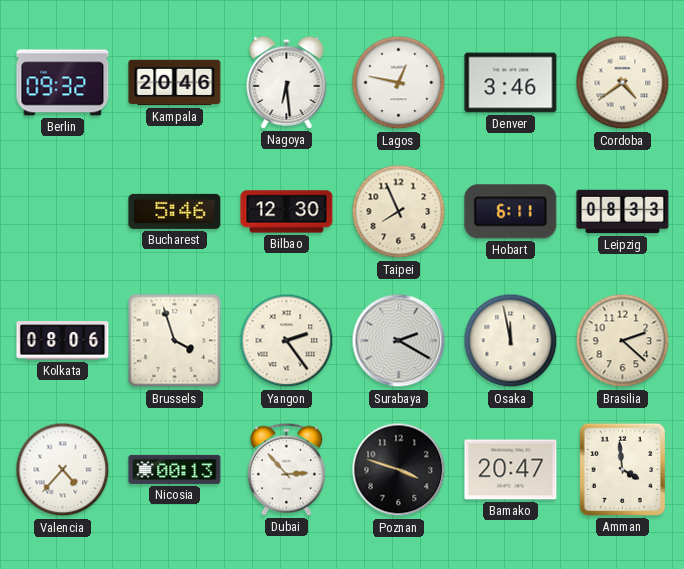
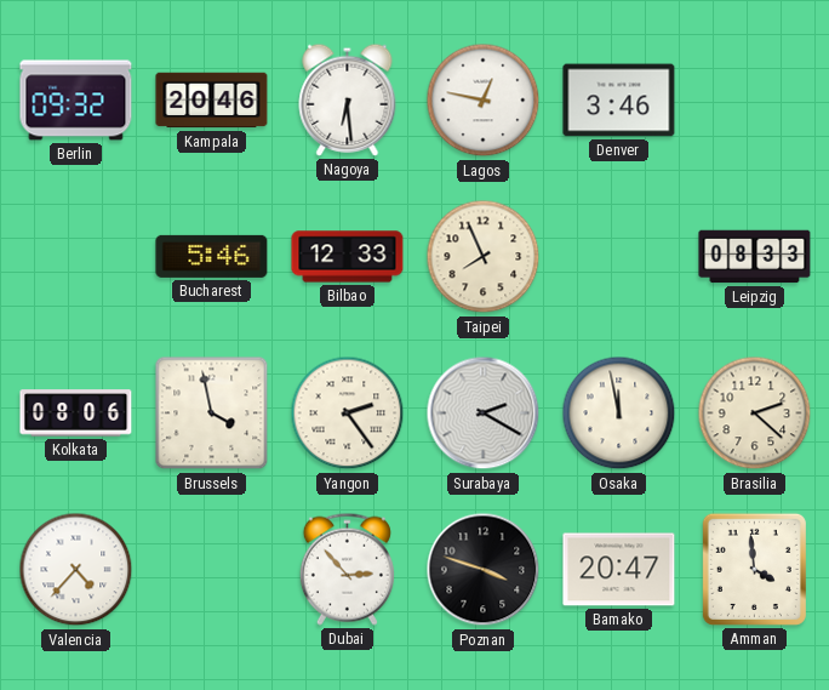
Cordoba: 4:39 -> none (623, 83)
Bilbao: 12:30 -> 12:33 (348, 257)
Hobart: 6:11 -> none (511, 212)
Brussels: 3:57 -> 3:58 (212, 414)
Nicosia: 00:13 -> none (175, 469)
